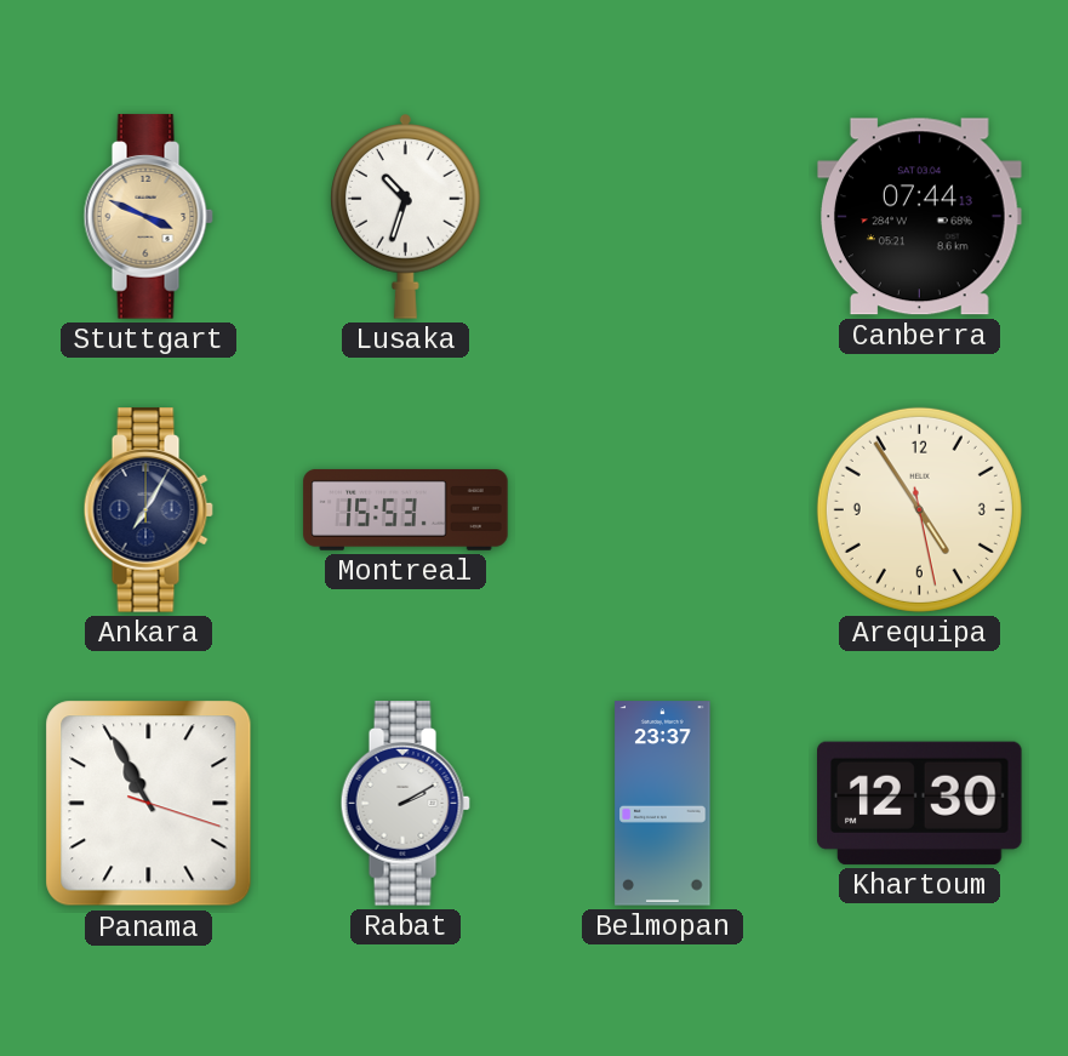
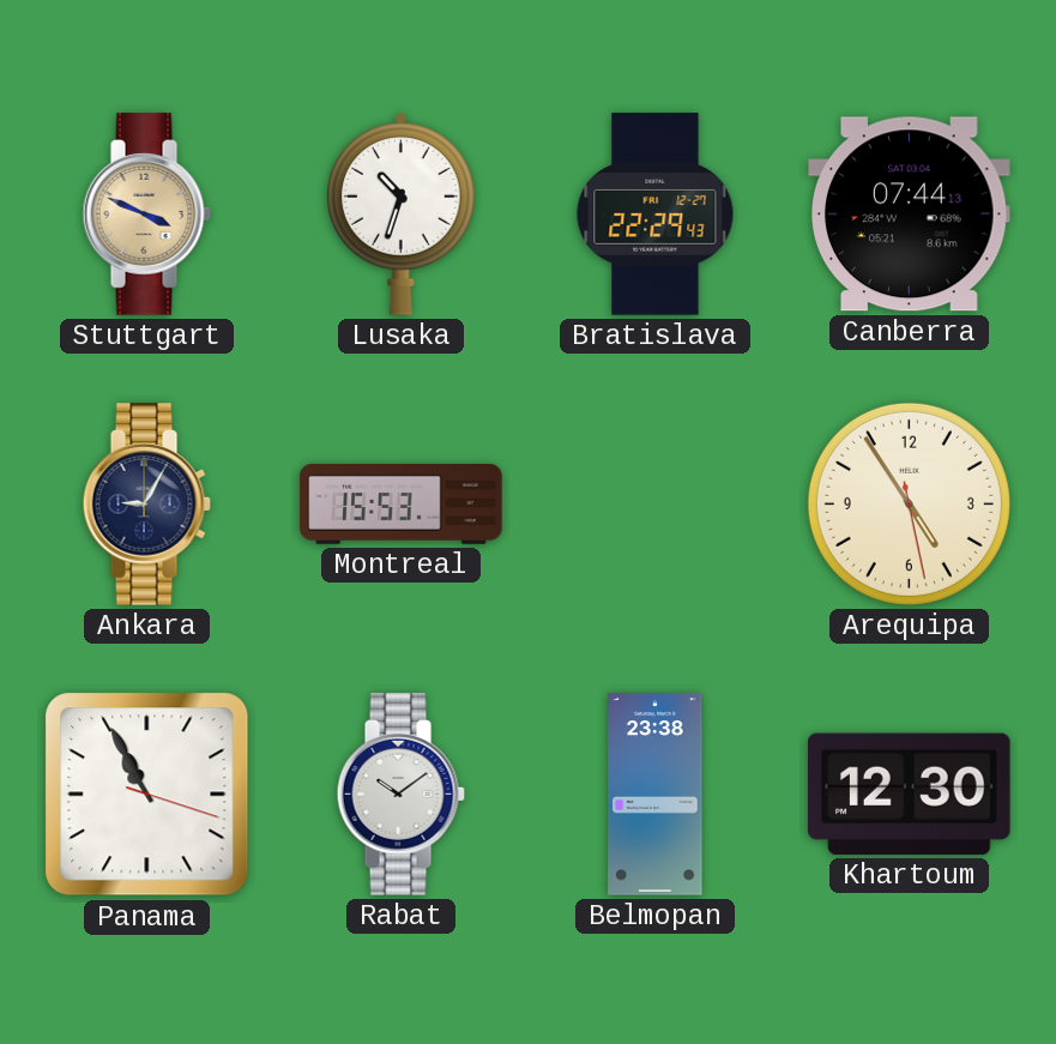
Bratislava: none -> 22:29 (656, 215)
Ankara: 7:05 -> 9:05 (146, 505)
Rabat: 2:10 -> 10:09 (400, 795)
Belmopan: 23:37 -> 23:38 (656, 795)
